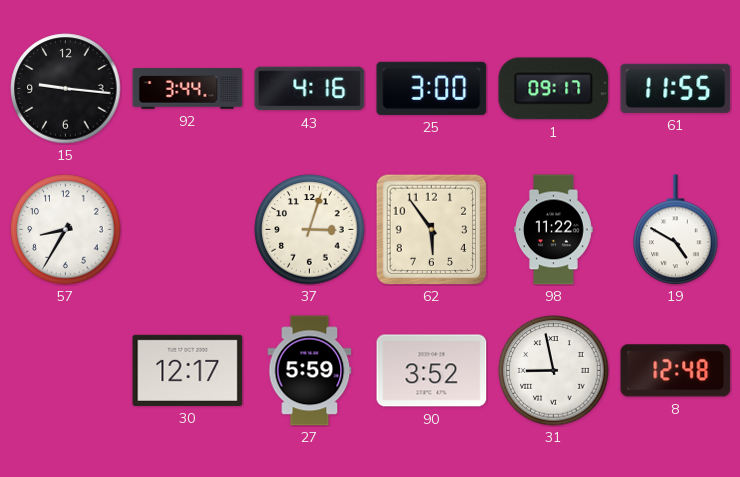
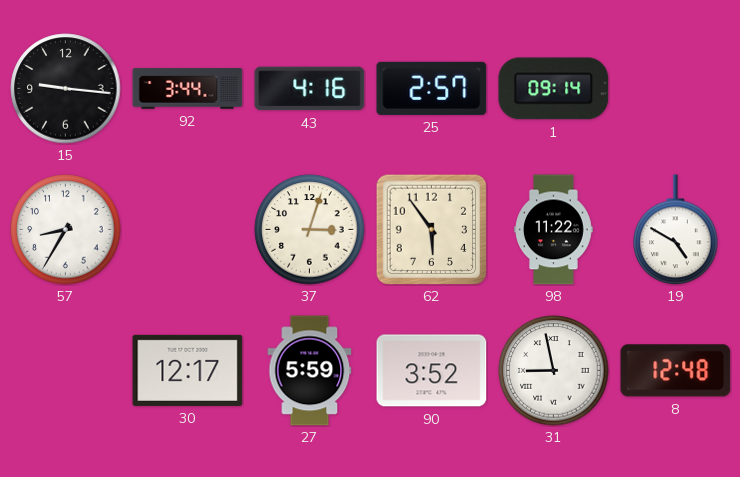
25: 3:00 -> 2:57 (432, 88)
1: 09:17 -> 09:14 (554, 89)
61: 11:55 -> none (676, 88)
